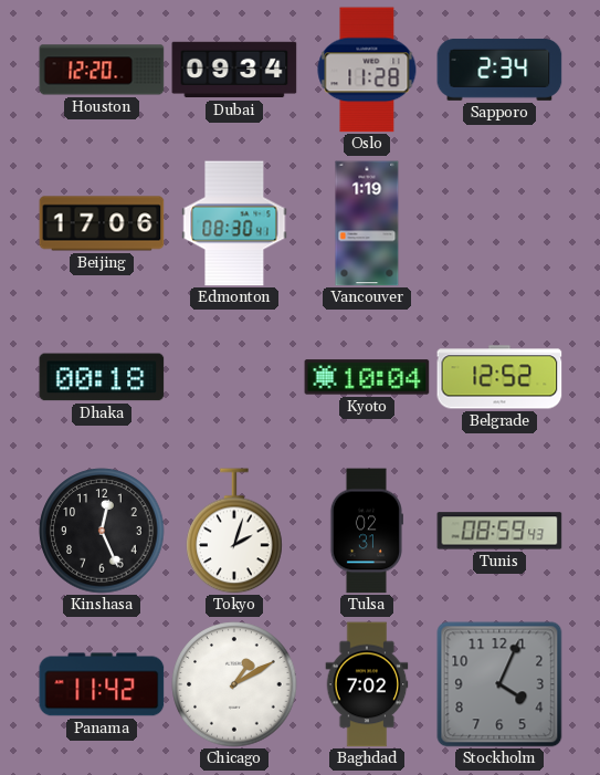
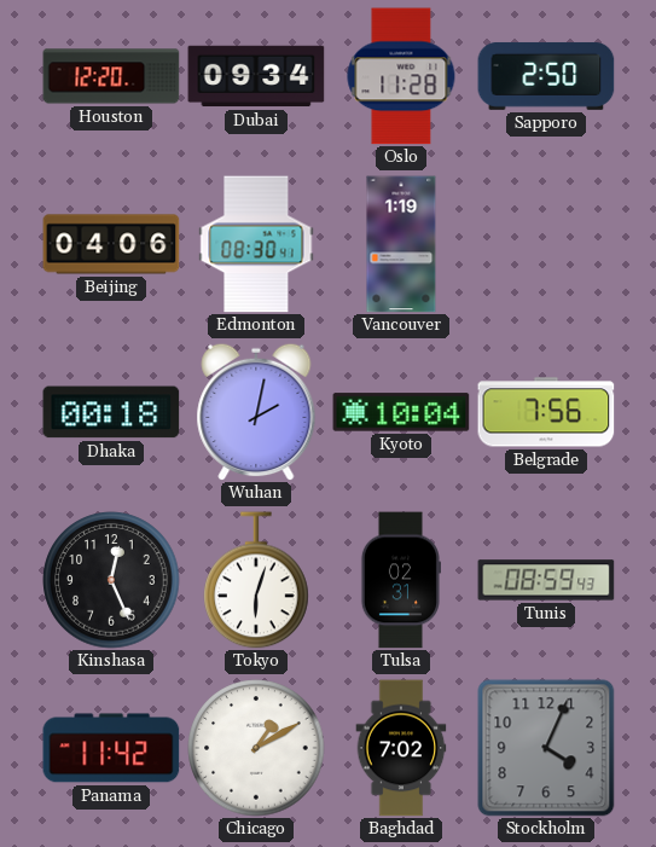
Sapporo: 2:34 -> 2:50 (546, 76)
Beijing: 17:06 -> 04:06 (111, 244)
Wuhan: none -> 2:02 (256, 412)
Belgrade: 12:52 -> 7:56 (546, 412)
Tokyo: 2:03 -> 6:03 (256, 580)
